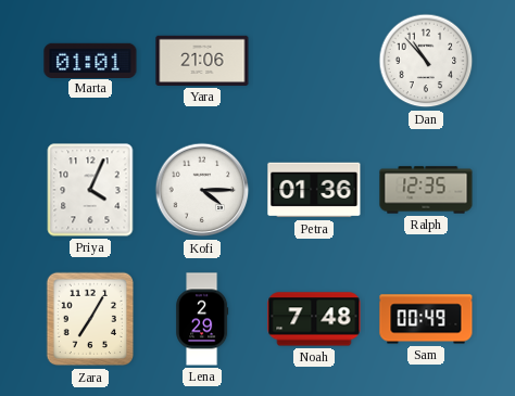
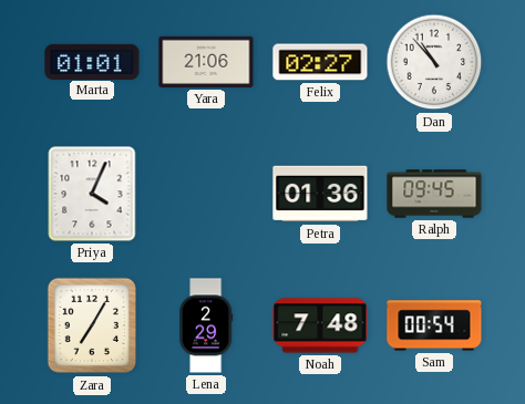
Felix: none -> 02:27 (320, 62)
Kofi: 4:15 -> none (202, 190)
Ralph: 12:35 -> 09:45 (434, 194)
Sam: 00:49 -> 00:54 (434, 325)
